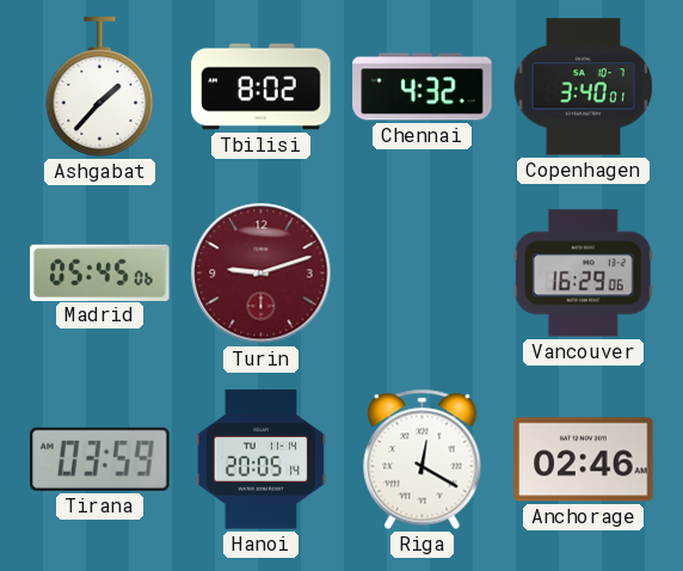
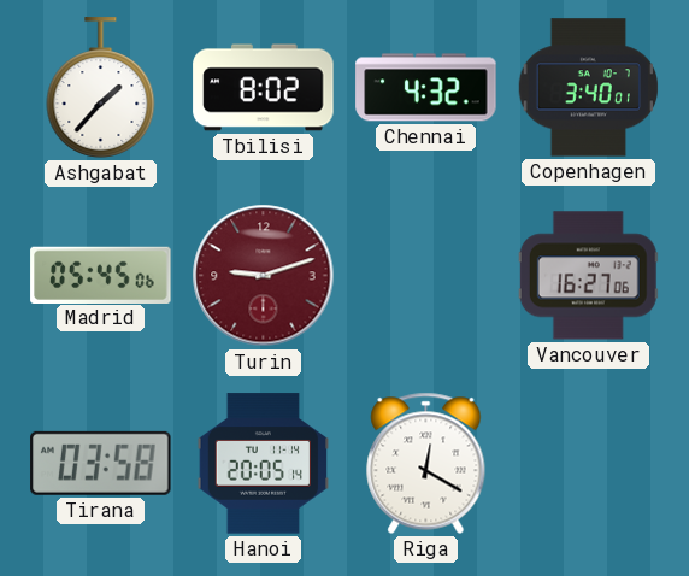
Vancouver: 16:29 -> 16:27 (588, 276)
Tirana: 03:59 -> 03:58 (101, 463)
Anchorage: 02:46 -> none (584, 460)
